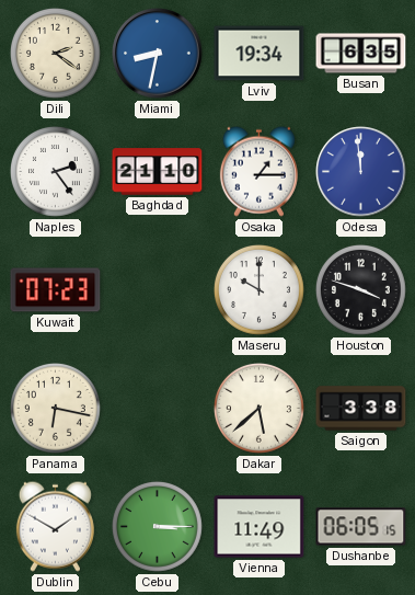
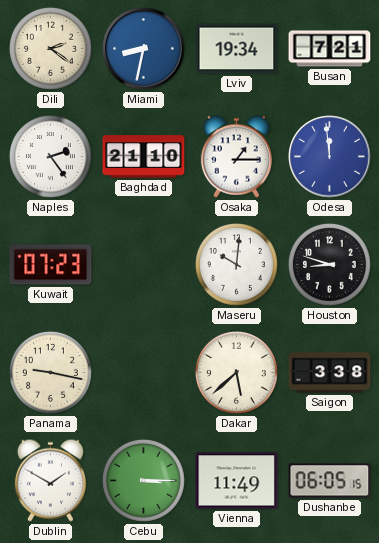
Busan: 6:35 -> 7:21 (330, 49)
Maseru: 10:00 -> 10:01 (237, 265)
Houston: 3:48 -> 8:48 (330, 265)
Panama: 6:17 -> 9:17 (51, 373)
